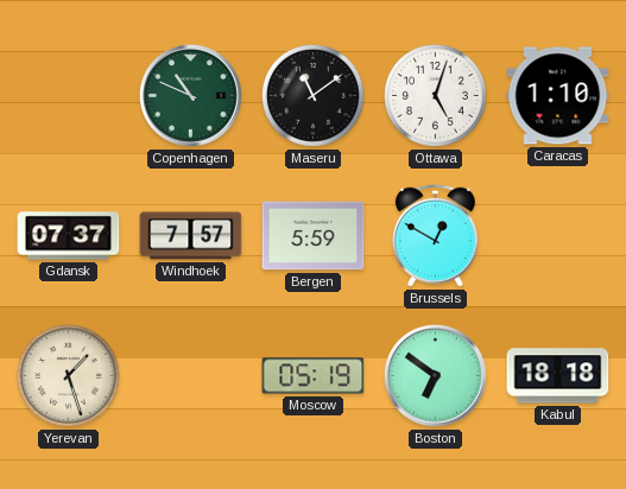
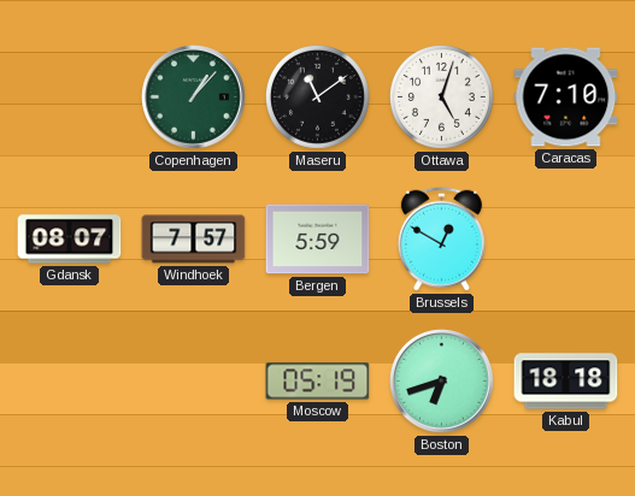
Copenhagen: 10:49 -> 1:07 (194, 98)
Caracas: 1:10 -> 7:10 (566, 98)
Gdansk: 07:37 -> 08:07 (70, 240)
Yerevan: 1:27 -> none (68, 375)
Boston: 6:51 -> 6:42 (442, 382)
